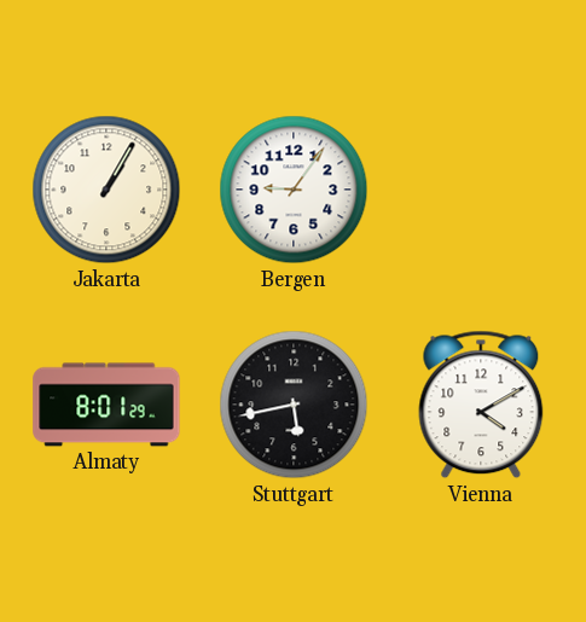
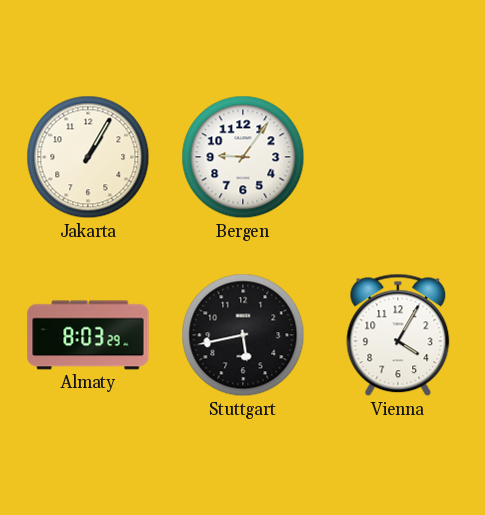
Almaty: 8:01 -> 8:03 (88, 335)
Vienna: 4:10 -> 4:05 (398, 335)
